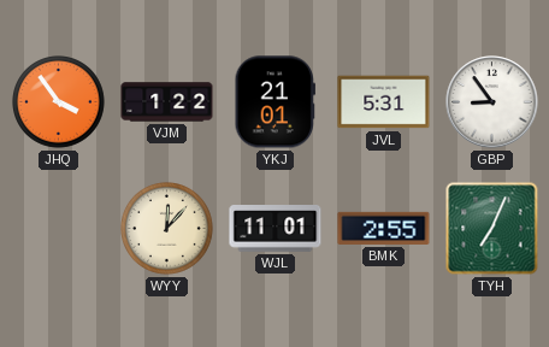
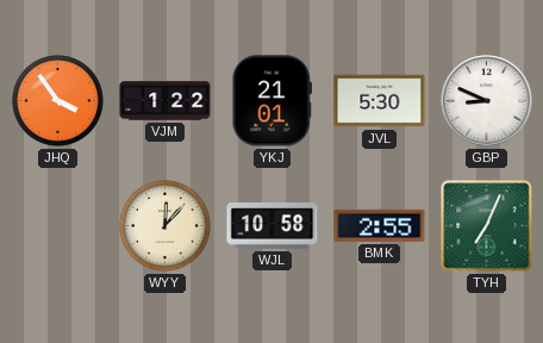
JVL: 5:31 -> 5:30 (380, 101)
GBP: 8:54 -> 8:49 (487, 101)
WJL: 11:01 -> 10:58 (273, 226)
